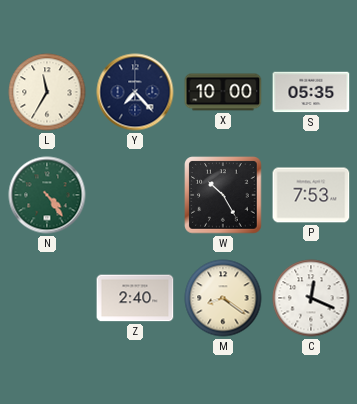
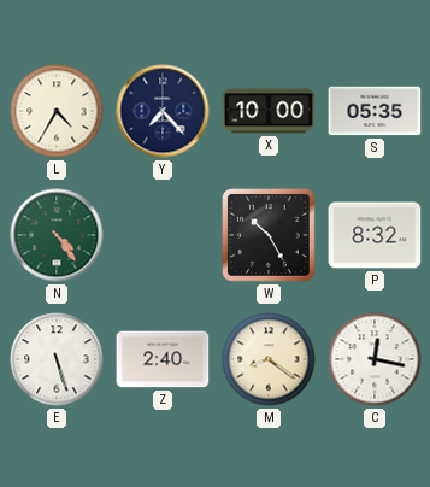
L: 11:35 -> 4:35 (57, 111)
P: 7:53 -> 8:32 (375, 235)
E: none -> 5:27 (57, 359)
C: 12:19 -> 12:17 (375, 359)
